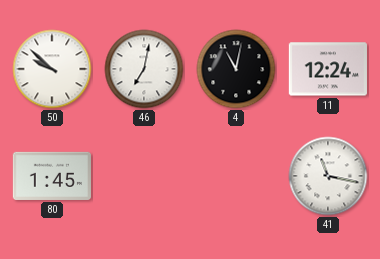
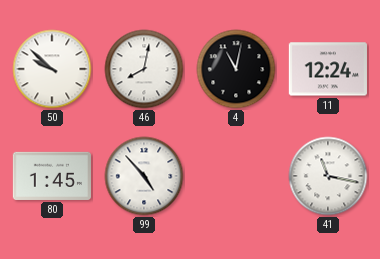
46: 7:02 -> 8:02 (144, 69)
99: none -> 4:53 (144, 176)
